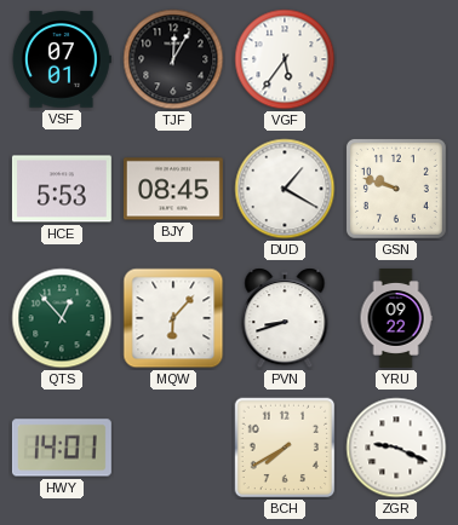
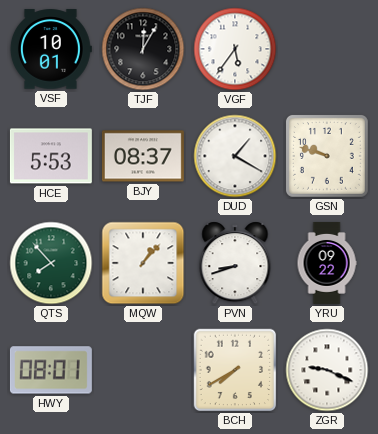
VSF: 07:01 -> 10:01 (51, 49)
BJY: 08:45 -> 08:37 (143, 156)
QTS: 12:53 -> 7:53 (51, 263)
MQW: 6:07 -> 1:07 (143, 263)
HWY: 14:01 -> 08:01 (51, 370)
